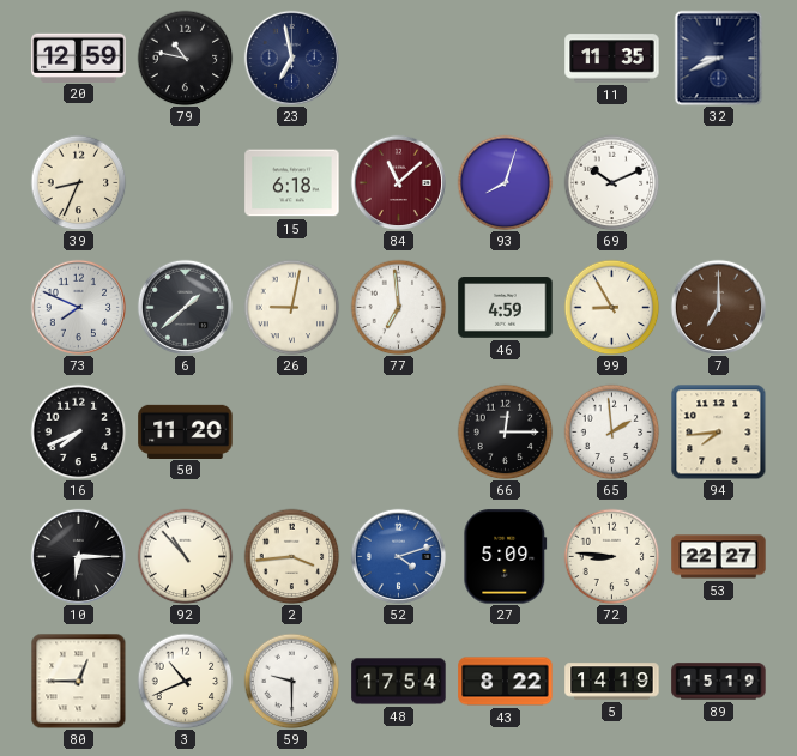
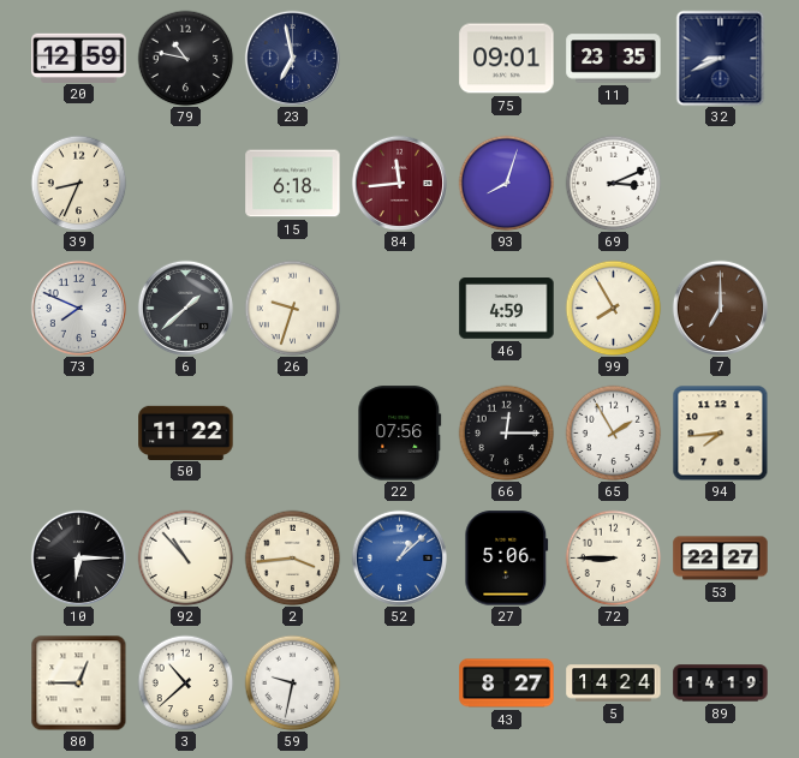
75: none -> 09:01 (507, 59)
11: 11:35 -> 23:35 (614, 59)
84: 11:08 -> 11:44 (399, 183)
69: 10:11 -> 3:11 (613, 183)
26: 9:02 -> 9:33 (292, 308)
77: 6:59 -> none (398, 307)
99: 8:55 -> 7:55 (613, 308)
16: 7:41 -> none (78, 431)
50: 11:20 -> 11:22 (186, 432)
22: none -> 07:56 (400, 434)
65: 1:59 -> 1:55 (613, 432)
52: 4:12 -> 1:08 (399, 557)
27: 5:09 -> 5:06 (507, 559)
72: 8:46 -> 8:45 (613, 557)
3: 10:41 -> 10:38 (185, 682)
59: 9:30 -> 9:32 (292, 682)
48: 17:54 -> none (399, 682)
43: 8:22 -> 8:27 (507, 684)
5: 14:19 -> 14:24 (614, 684)
89: 15:19 -> 14:19 (721, 684)
